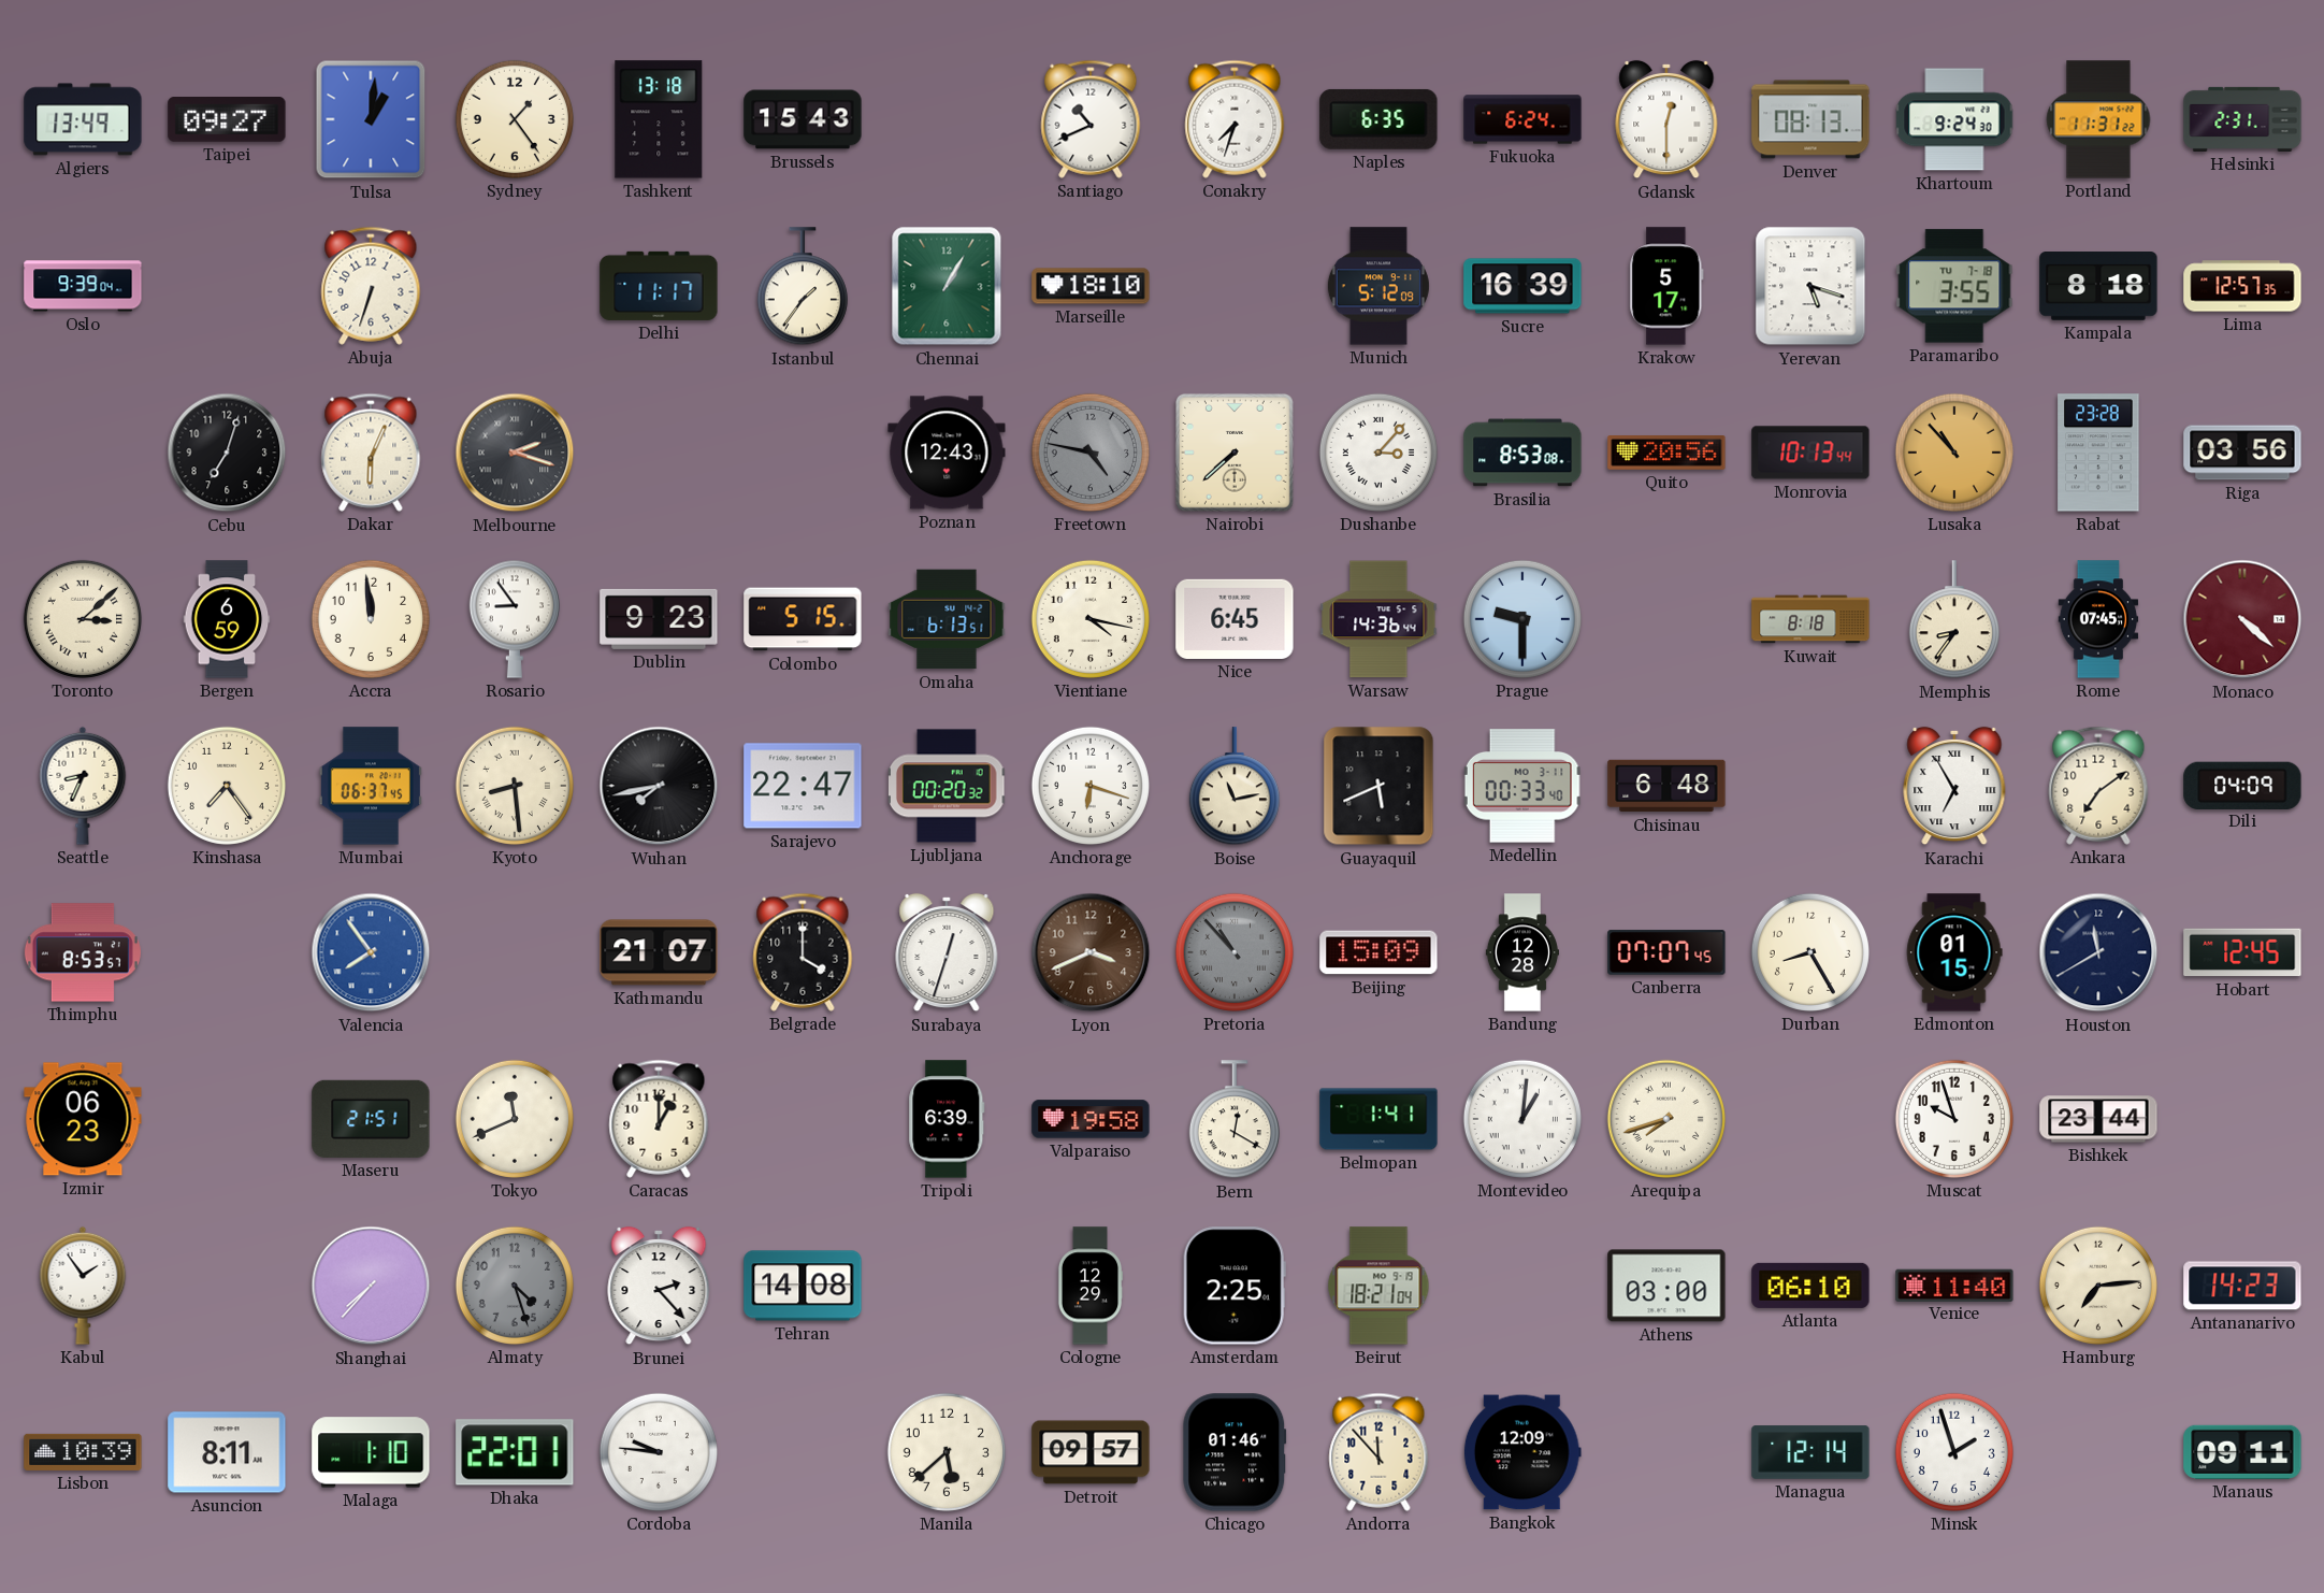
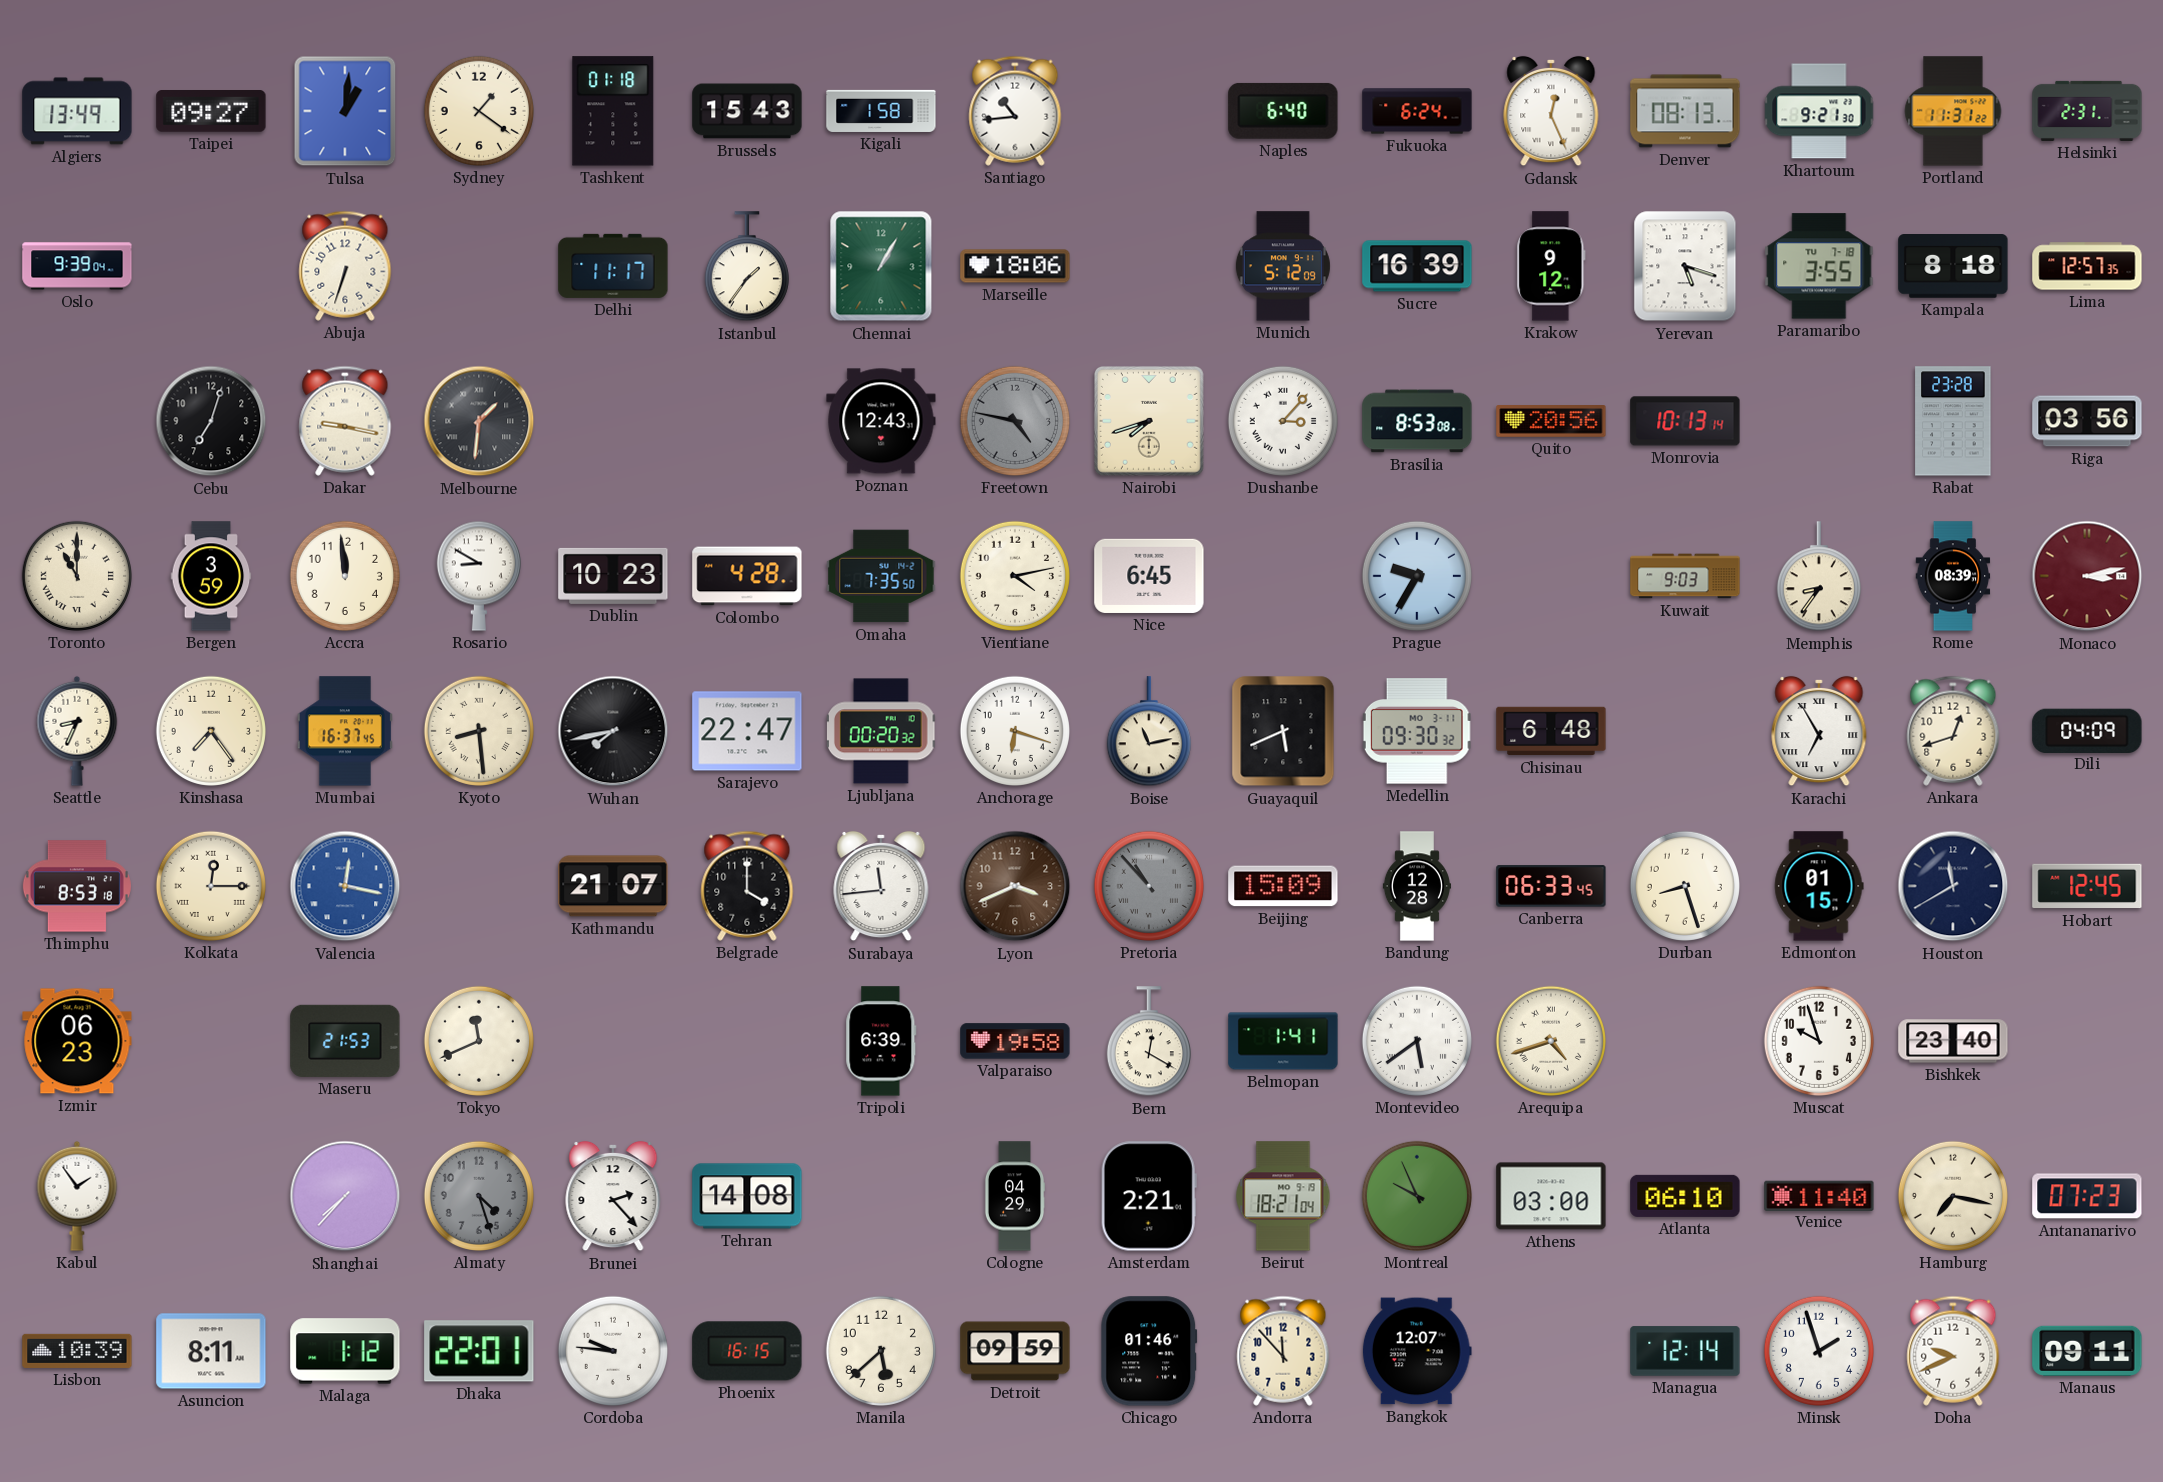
Sydney: 1:24 -> 1:21 (479, 111)
Tashkent: 13:18 -> 01:18 (613, 111)
Kigali: none -> 1:58 (881, 111)
Santiago: 10:41 -> 10:44 (1015, 111)
Conakry: 7:33 -> none (1235, 119)
Naples: 6:35 -> 6:40 (1283, 111)
Gdansk: 12:30 -> 12:26 (1551, 111)
Khartoum: 9:24 -> 9:21 (1819, 111)
Marseille: 18:10 -> 18:06 (1015, 266)
Krakow: 5:17 -> 9:12 (1551, 266)
Dakar: 6:04 -> 9:17 (345, 421)
Melbourne: 2:18 -> 1:31 (479, 421)
Nairobi: 7:38 -> 7:42 (1149, 421)
Monrovia: 10:13:44 -> 10:13:14 (1685, 421)
Lusaka: 10:53 -> none (1954, 453)
Toronto: 3:08 -> 11:00 (77, 576)
Bergen: 6:59 -> 3:59 (211, 576)
Rosario: 8:54 -> 8:50 (479, 576)
Dublin: 9:23 -> 10:23 (613, 576)
Colombo: 5:15 -> 4:28 (747, 576)
Omaha: 6:13 -> 7:35 (881, 576)
Vientiane: 4:17 -> 4:13 (1015, 576)
Warsaw: 14:36 -> none (1378, 619)
Prague: 9:30 -> 9:35 (1417, 576)
Kuwait: 8:18 -> 9:03 (1685, 576)
Rome: 07:45 -> 08:39 (1953, 576)
Monaco: 4:22 -> 3:13 (2087, 576)
Mumbai: 06:37 -> 16:37 (345, 731)
Medellin: 00:33 -> 09:30 (1417, 731)
Ankara: 7:09 -> 12:42 (1953, 731)
Thimphu: 8:53:57 -> 8:53:18 (77, 886)
Kolkata: none -> 12:15 (211, 886)
Valencia: 7:54 -> 12:17 (345, 886)
Surabaya: 12:33 -> 11:44 (881, 886)
Canberra: 07:07 -> 06:33 (1551, 886)
Durban: 8:25 -> 8:27 (1685, 886)
Maseru: 21:51 -> 21:53 (345, 1041)
Caracas: 1:00 -> none (659, 1119)
Montevideo: 1:01 -> 5:39 (1417, 1041)
Arequipa: 7:42 -> 4:42 (1551, 1041)
Bishkek: 23:44 -> 23:40 (1953, 1041)
Cologne: 12:29 -> 04:29 (1015, 1196)
Amsterdam: 2:25 -> 2:21 (1149, 1196)
Montreal: none -> 9:56 (1417, 1196)
Hamburg: 7:14 -> 7:17 (1953, 1196)
Antananarivo: 14:23 -> 07:23 (2087, 1196)
Malaga: 1:10 -> 1:12 (345, 1351)
Phoenix: none -> 16:15 (747, 1351)
Detroit: 09:57 -> 09:59 (1015, 1351)
Bangkok: 12:09 -> 12:07 (1417, 1351)
Doha: none -> 9:41 (1953, 1351)
